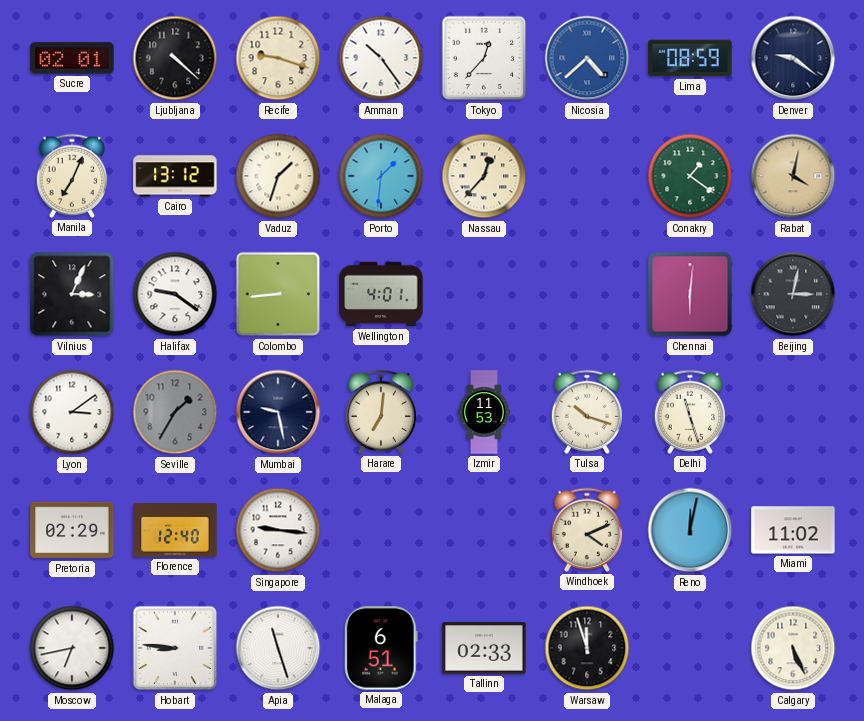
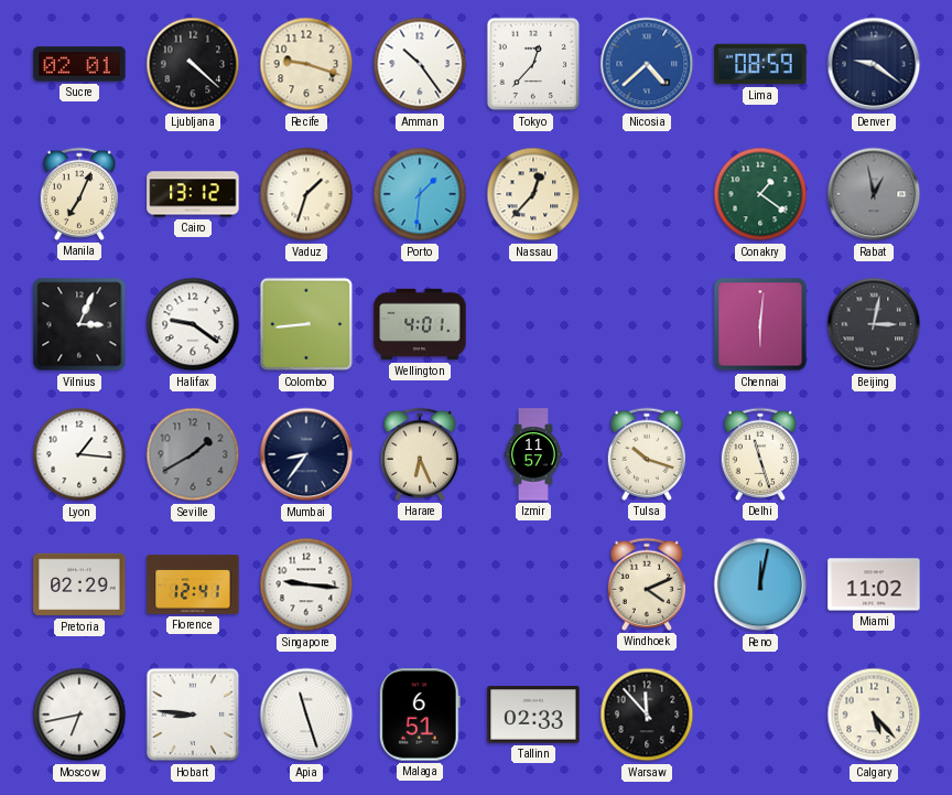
Rabat: 4:02 -> 12:58 (874, 194)
Rabat dial: champagne -> grey (874, 194)
Lyon: 3:09 -> 1:16 (79, 454)
Seville: 1:35 -> 1:40 (193, 454)
Mumbai: 9:28 -> 8:36 (306, 454)
Harare: 7:01 -> 6:26 (420, 454)
Izmir: 11:53 -> 11:57 (533, 454)
Florence: 12:40 -> 12:41 (193, 584)
Warsaw: 11:57 -> 11:53 (647, 715)
Calgary: 5:26 -> 5:23 (874, 715)
